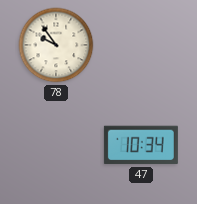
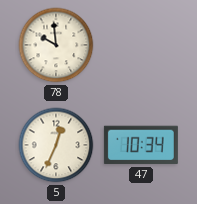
78: 9:54 -> 9:59 (56, 45)
5: none -> 12:34 (56, 145)
